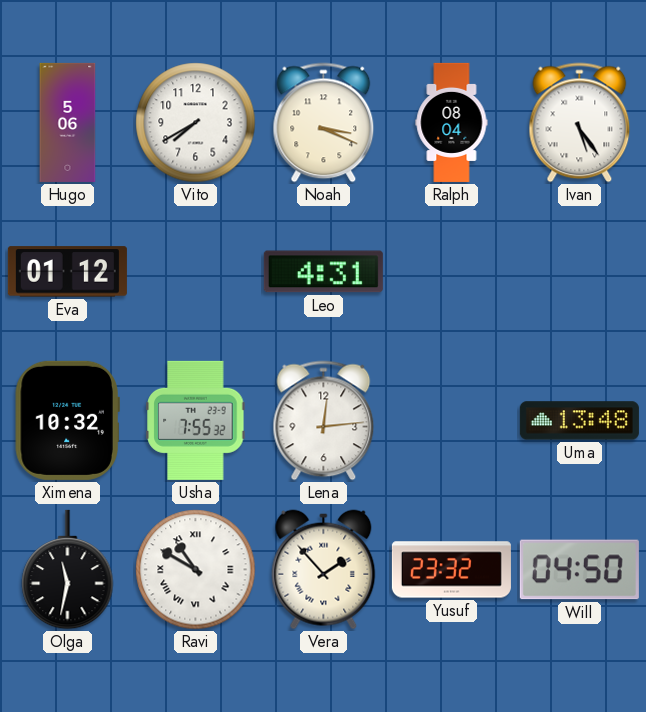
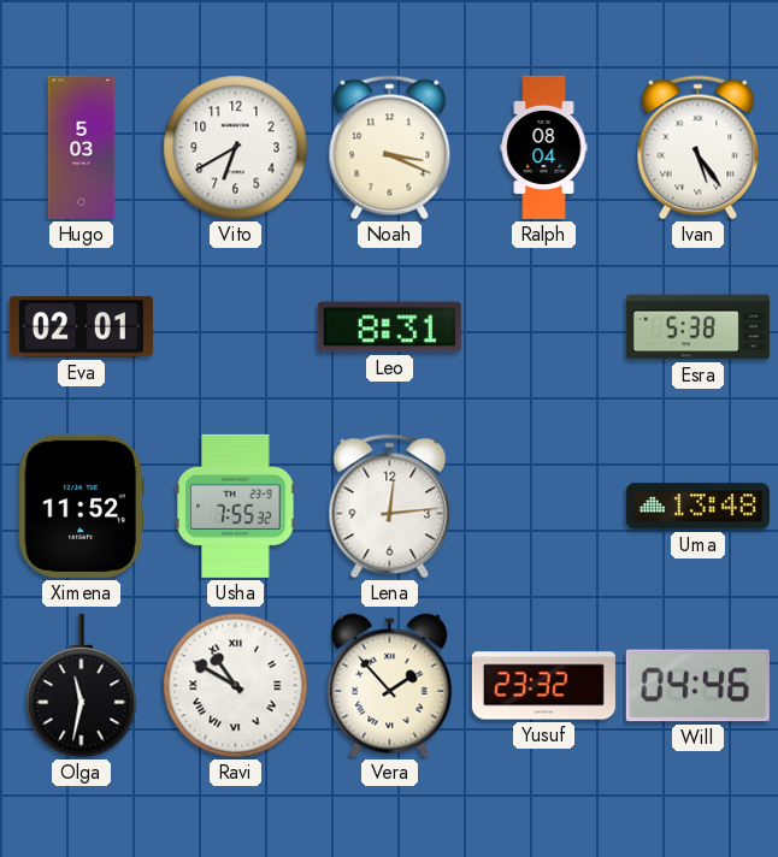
Hugo: 5:06 -> 5:03 (82, 147)
Vito: 7:40 -> 6:40 (236, 148)
Eva: 01:12 -> 02:01 (81, 327)
Leo: 4:31 -> 8:31 (389, 327)
Esra: none -> 5:38 (697, 327)
Ximena: 10:32 -> 11:52 (81, 506)
Will: 04:50 -> 04:46 (697, 686)
